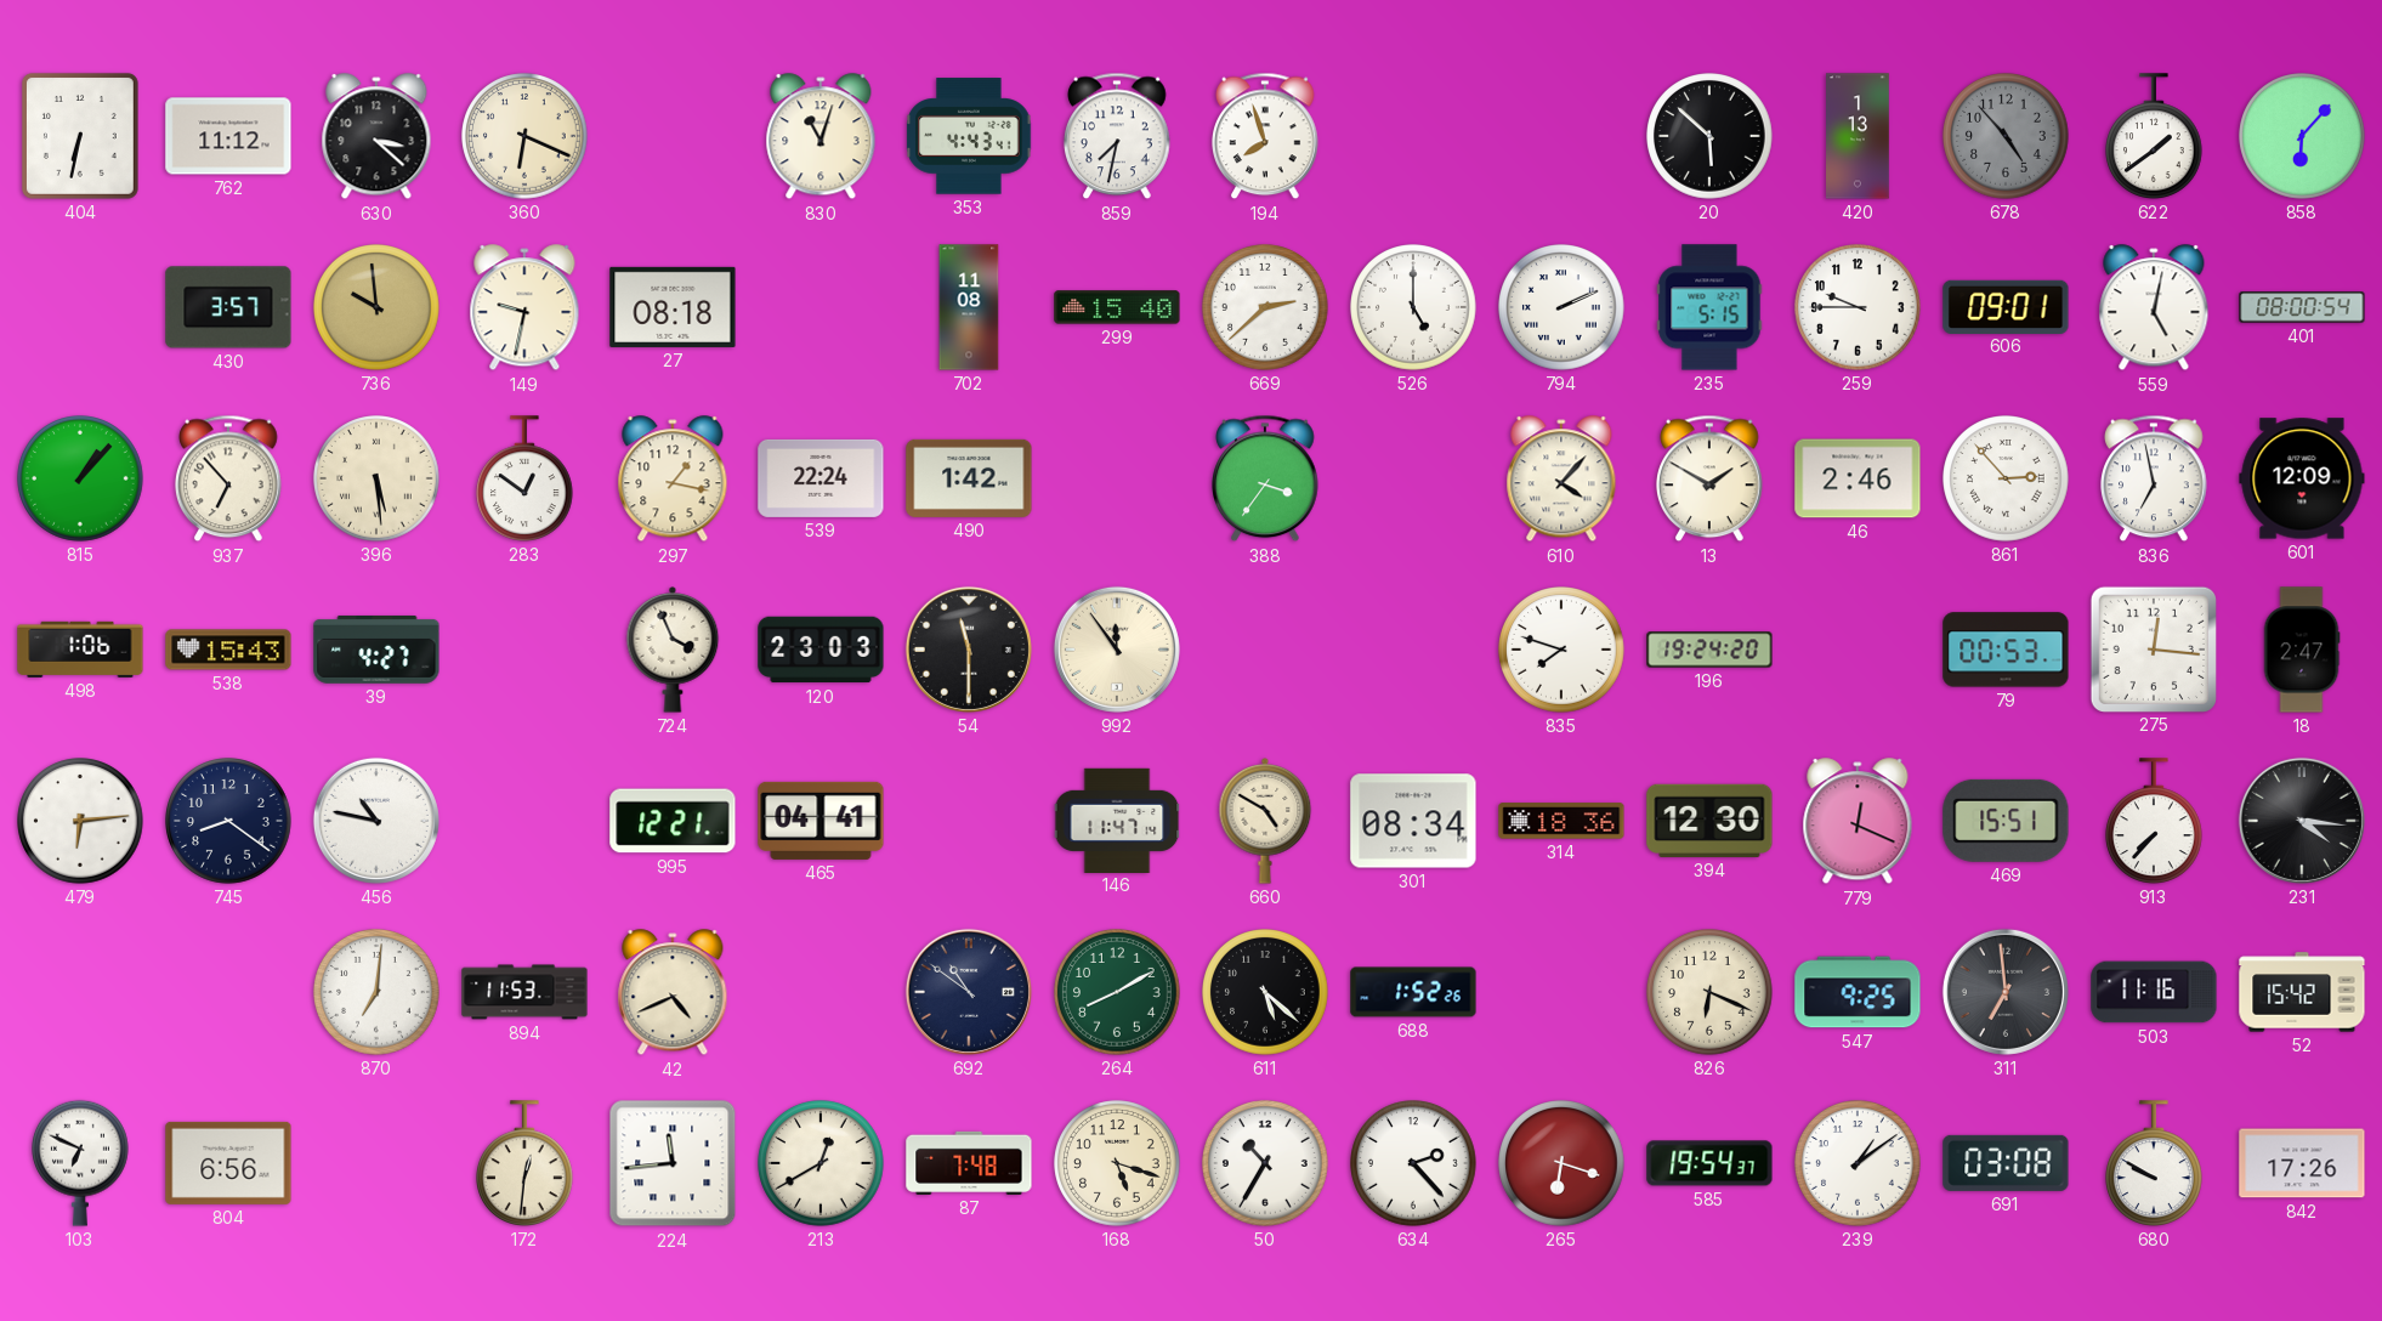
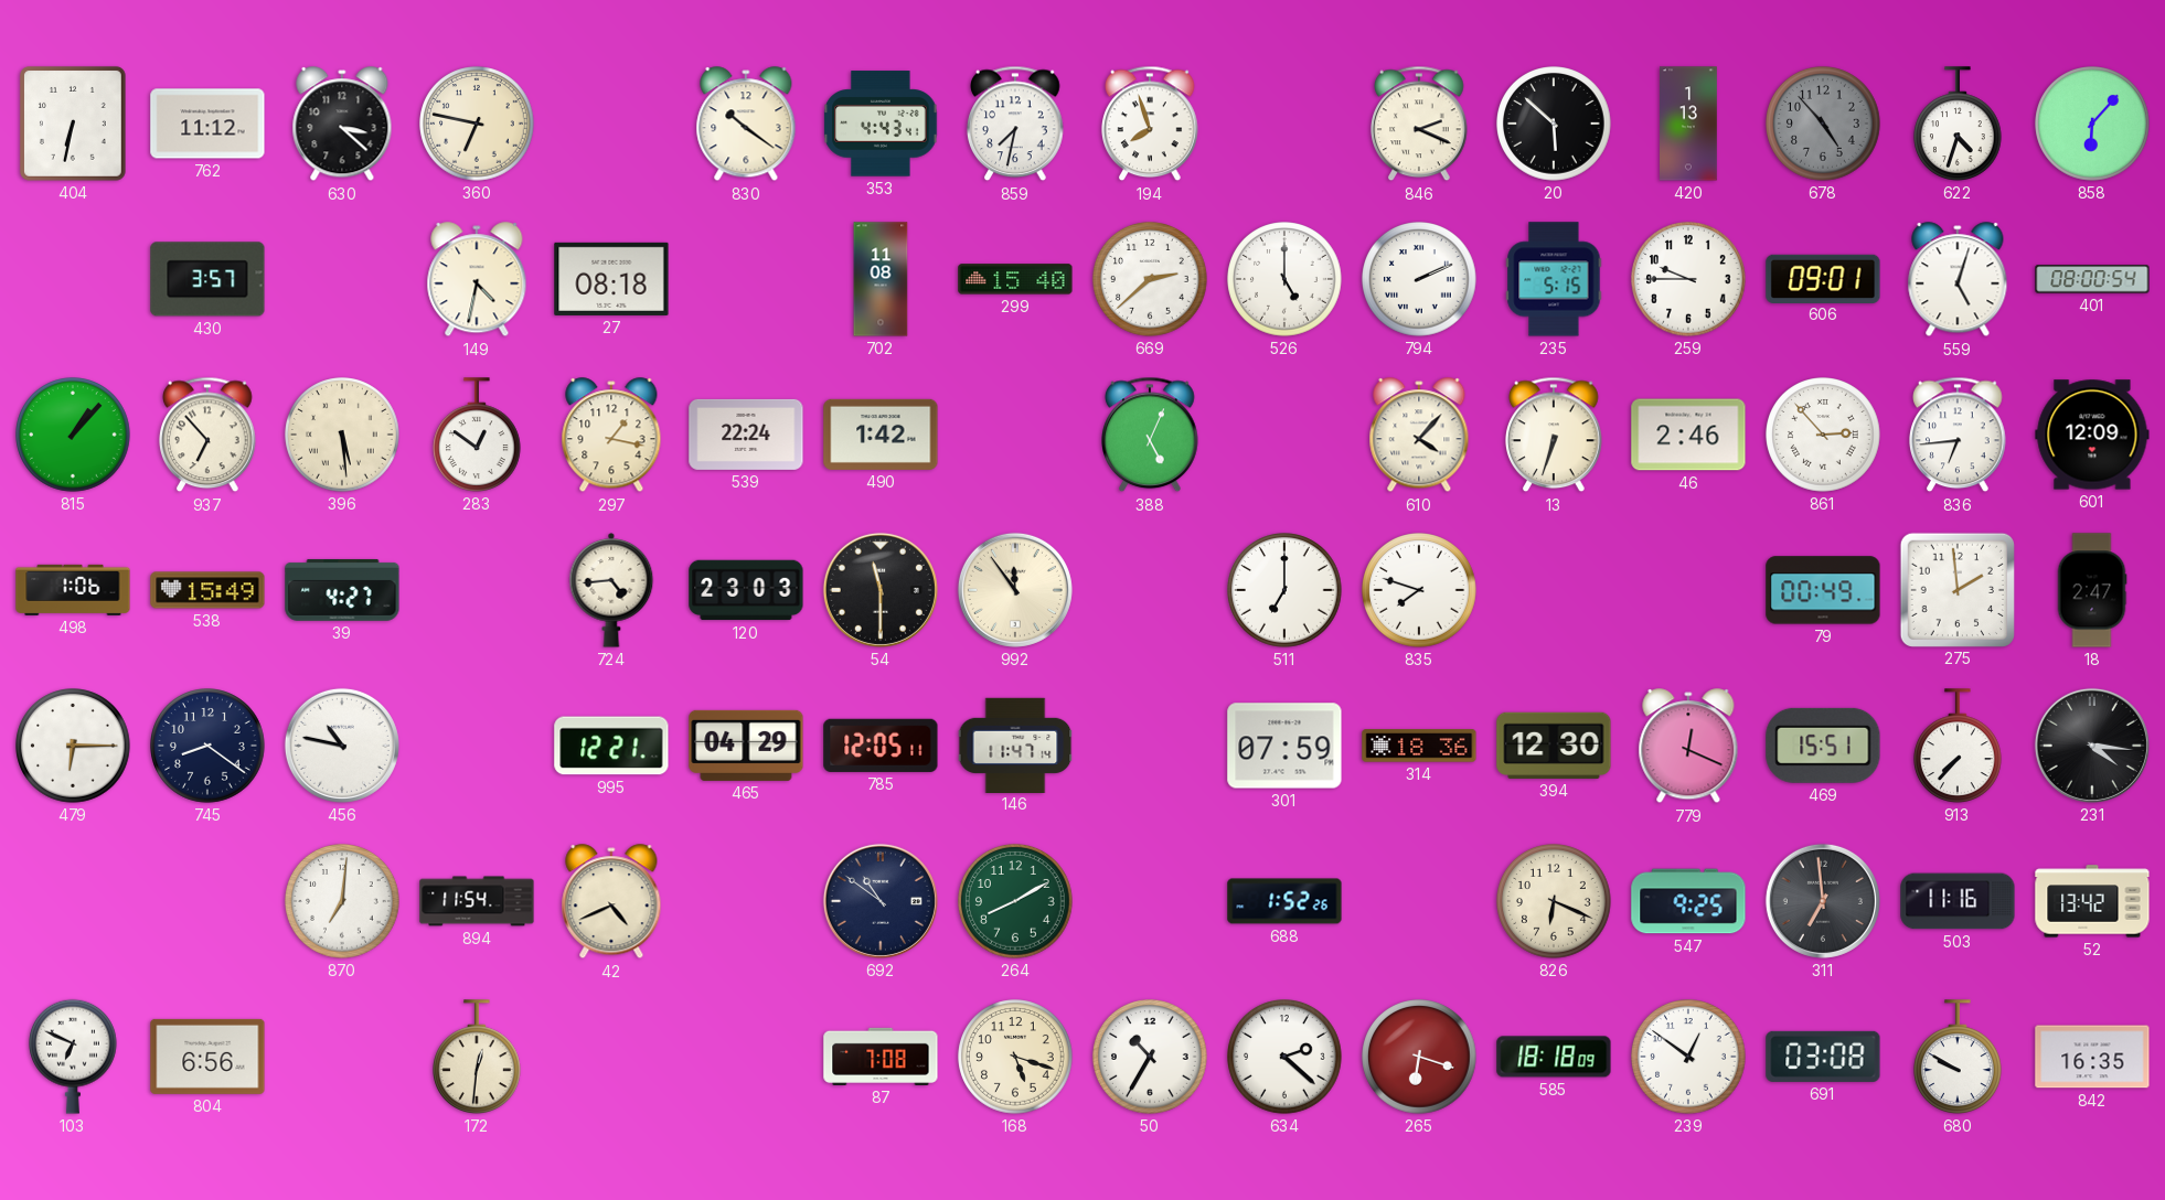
360: 6:19 -> 6:47 (477, 124)
830: 11:03 -> 10:21 (746, 125)
846: none -> 2:19 (1419, 124)
622: 1:39 -> 4:33 (1959, 124)
736: 9:59 -> none (376, 307)
149: 9:32 -> 4:32 (477, 280)
559: 5:02 -> 5:03 (1958, 280)
388: 3:36 -> 5:04 (1150, 435)
13: 1:50 -> 6:33 (1554, 435)
836: 6:58 -> 6:44 (1958, 435)
538: 15:43 -> 15:49 (207, 590)
724: 3:56 -> 4:44 (611, 590)
511: none -> 7:00 (1284, 590)
196: 19:24 -> none (1709, 650)
79: 00:53 -> 00:49 (1823, 590)
275: 12:16 -> 1:59 (1956, 589)
479: 6:14 -> 6:15 (73, 746)
465: 04:41 -> 04:29 (746, 746)
785: none -> 12:05 (881, 746)
660: 4:50 -> none (1265, 821)
301: 08:34 -> 07:59 (1284, 746)
894: 11:53 -> 11:54 (477, 901)
611: 5:22 -> none (1265, 992)
52: 15:42 -> 13:42 (2092, 901)
224: 11:44 -> none (673, 1163)
213: 12:40 -> none (821, 1163)
87: 7:48 -> 7:08 (881, 1057)
634: 2:23 -> 2:22 (1284, 1057)
585: 19:54 -> 18:18 (1554, 1057)
239: 1:09 -> 12:51 (1688, 1057)
842: 17:26 -> 16:35 (2092, 1057)
